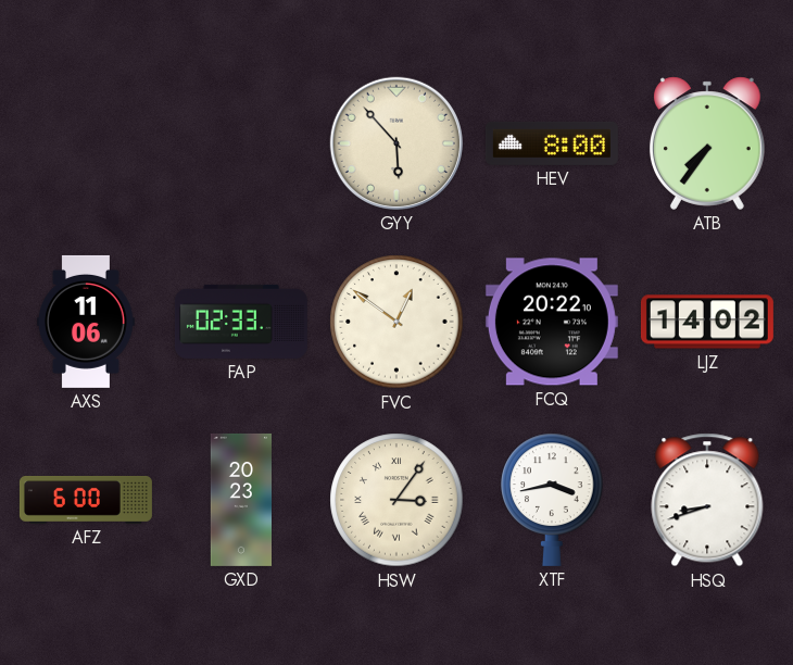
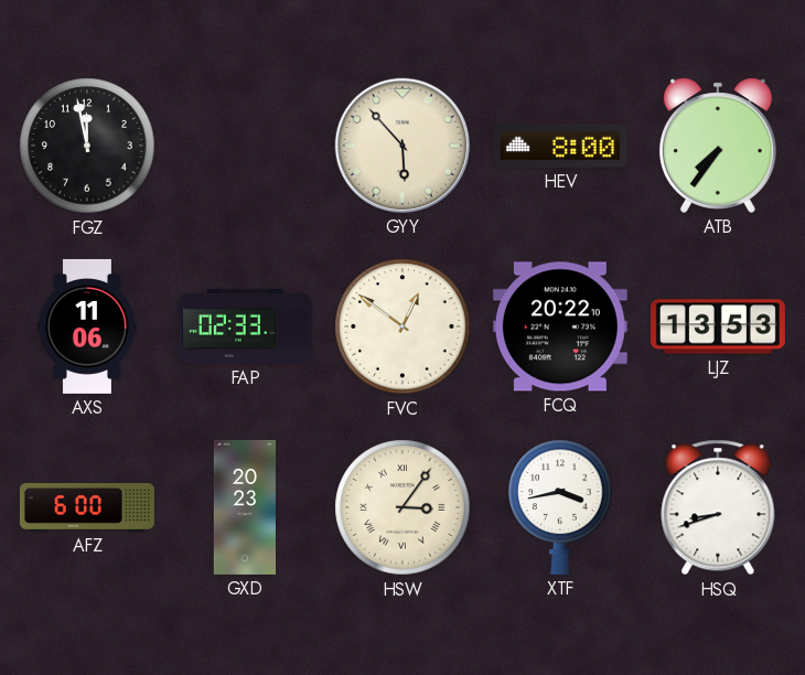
FGZ: none -> 11:58 (87, 146)
LJZ: 14:02 -> 13:53 (718, 326)
